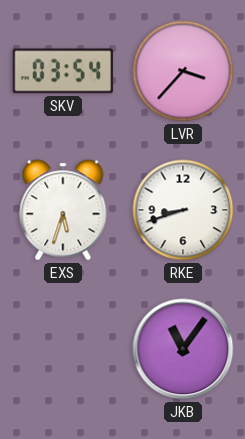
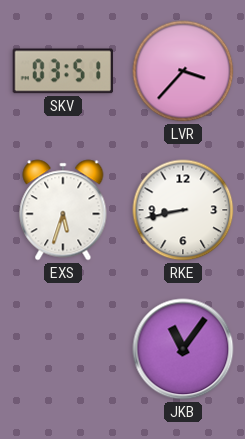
SKV: 03:54 -> 03:51 (62, 71)
RKE: 8:42 -> 8:43 (183, 210)
